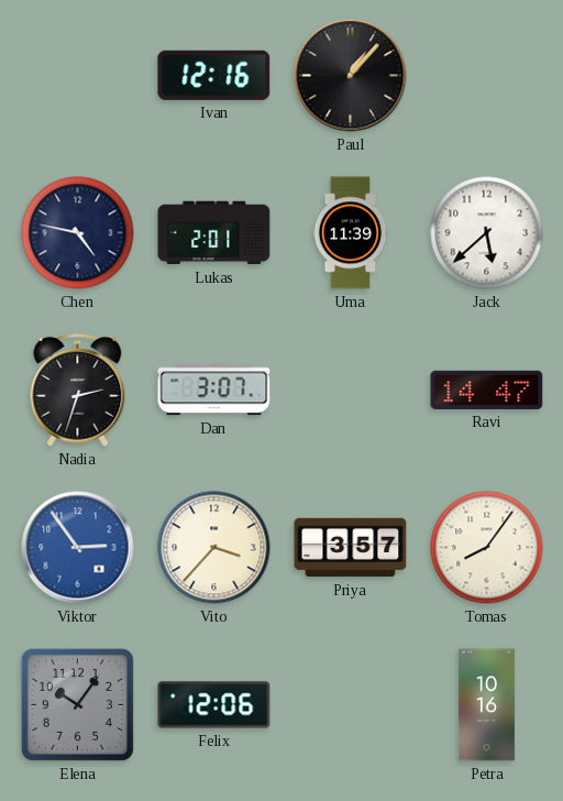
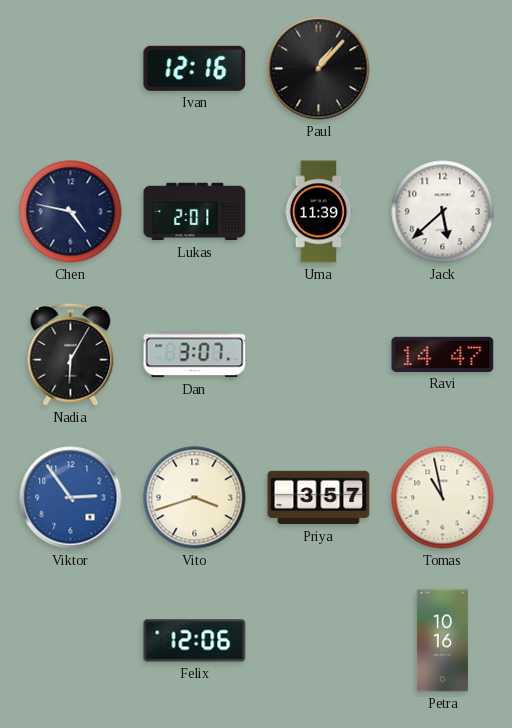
Nadia: 2:33 -> 6:05 (71, 355)
Vito: 3:37 -> 3:42 (195, 498)
Tomas: 8:06 -> 10:58 (443, 498)
Elena: 10:06 -> none (77, 704)
